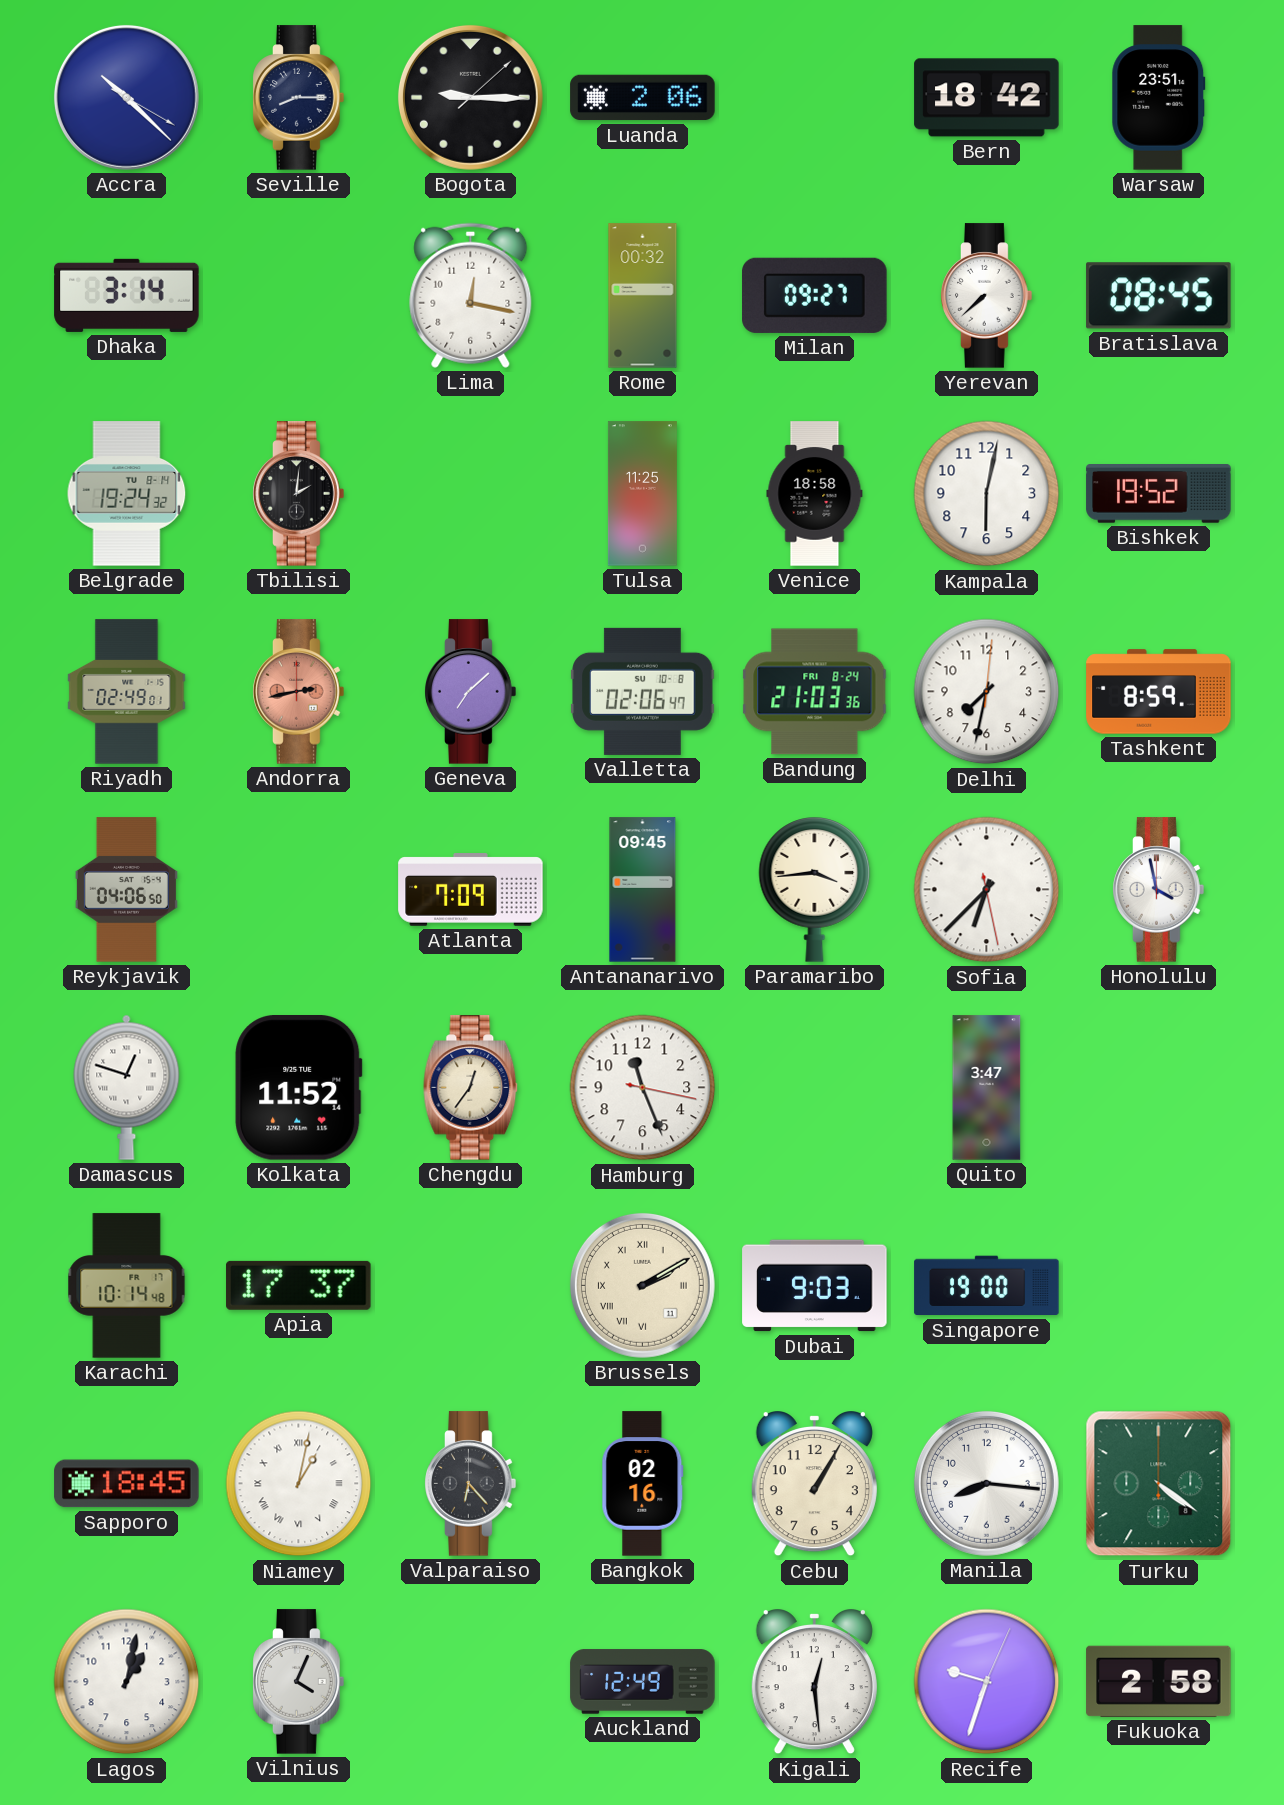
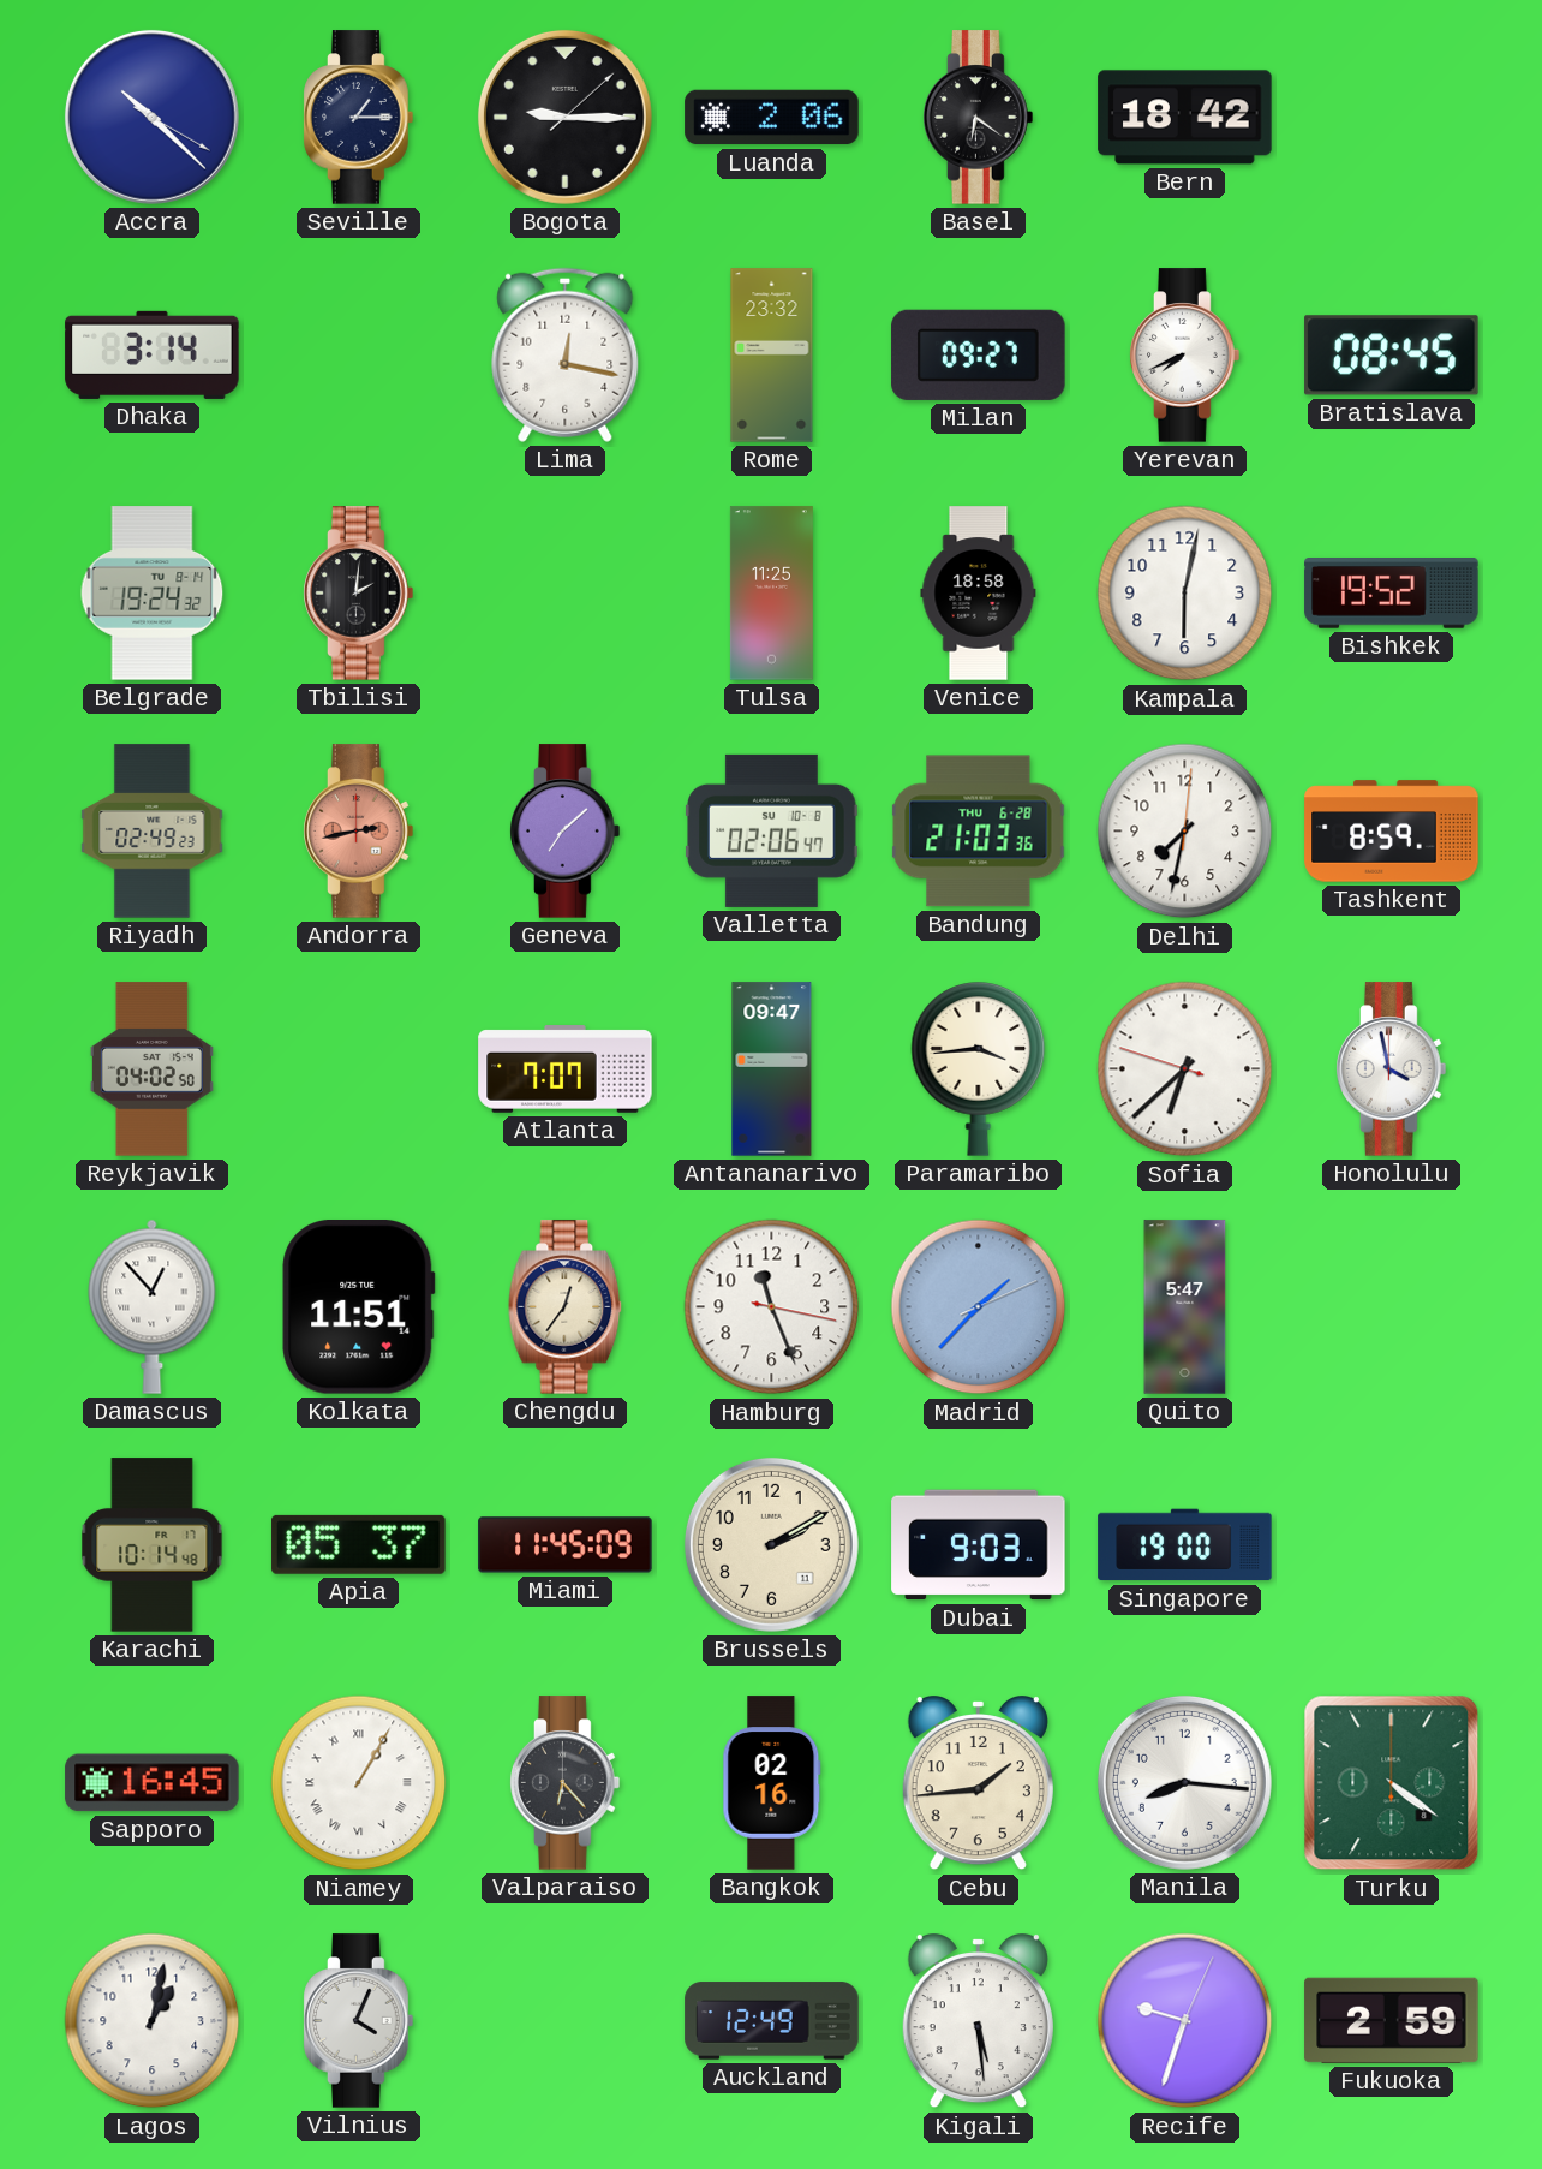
Seville: 8:15 -> 1:15 (359, 118)
Basel: none -> 6:21 (979, 118)
Warsaw: 23:51 -> none (1159, 98)
Rome: 00:32 -> 23:32 (772, 356)
Yerevan: 7:38 -> 7:41 (1185, 356)
Riyadh: 02:49:01 -> 02:49:23 (153, 832)
Bandung date: FRI 8-24 -> THU 6-28 (979, 832)
Reykjavik: 04:06 -> 04:02 (151, 1069)
Atlanta: 7:09 -> 7:07 (566, 1069)
Antananarivo: 09:45 -> 09:47 (772, 1069)
Sofia: 6:37:28 -> 6:37:48 (1185, 1069)
Damascus: 12:48 -> 12:53 (153, 1306)
Kolkata: 11:52 -> 11:51 (359, 1307)
Madrid: none -> 1:37 (979, 1307)
Quito: 3:47 -> 5:47 (1185, 1307)
Apia: 17:37 -> 05:37 (359, 1544)
Miami: none -> 11:45 (566, 1545)
Brussels numerals: Roman -> Arabic (771, 1544)
Sapporo: 18:45 -> 16:45 (153, 1783)
Niamey: 1:02 -> 1:05 (359, 1783)
Cebu: 1:05 -> 1:44 (978, 1784)
Kigali: 12:29 -> 5:29 (978, 2022)
Fukuoka: 2:58 -> 2:59 (1392, 2020)
